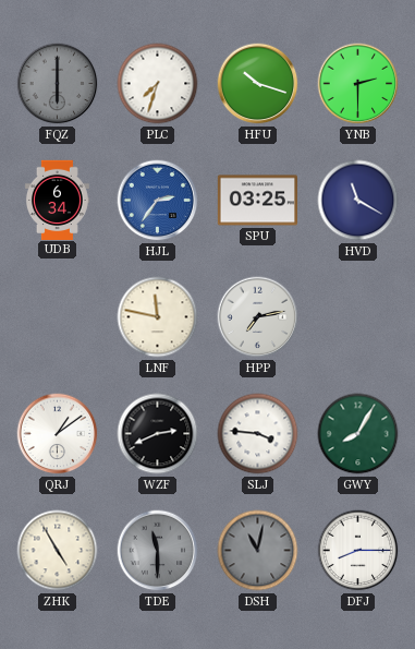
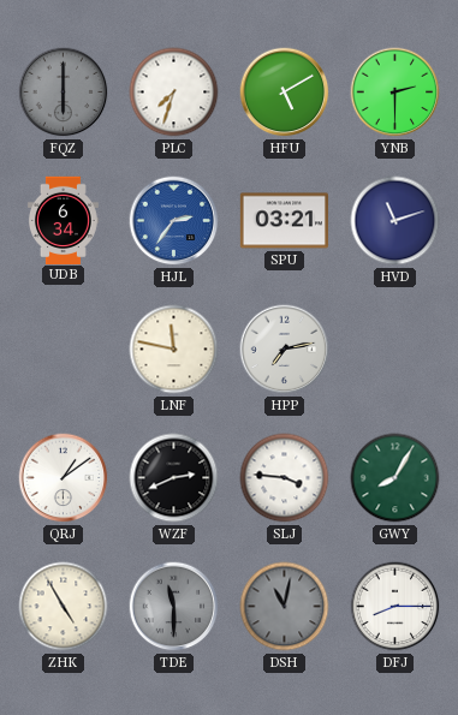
HFU: 10:18 -> 5:10 (285, 93)
SPU: 03:25 -> 03:21 (284, 221)
HVD: 11:20 -> 11:12 (395, 221)
